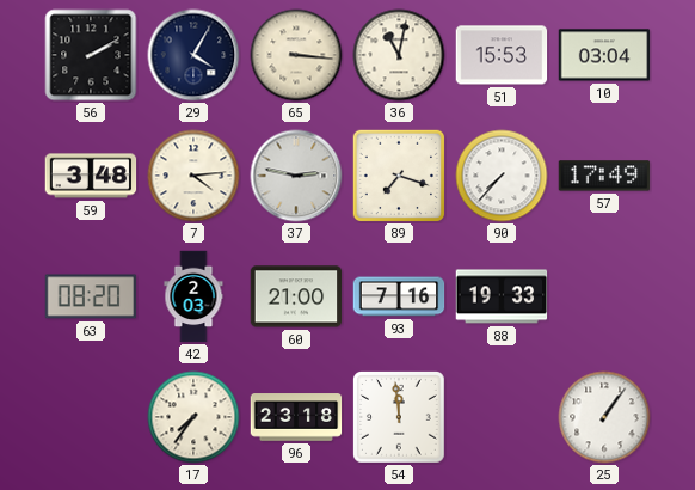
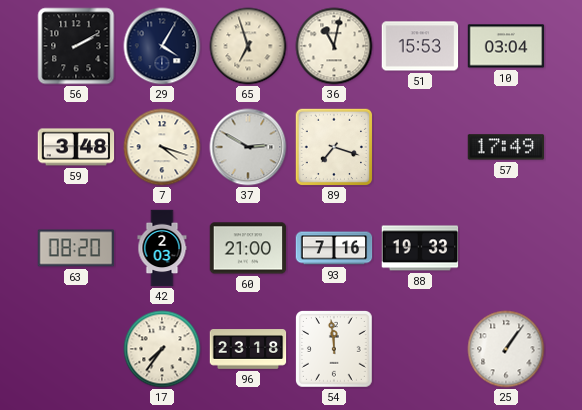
65: 3:16 -> 6:57 (248, 46)
7: 4:14 -> 4:18 (162, 147)
37: 2:47 -> 2:50 (248, 147)
90: 7:37 -> none (502, 176)
